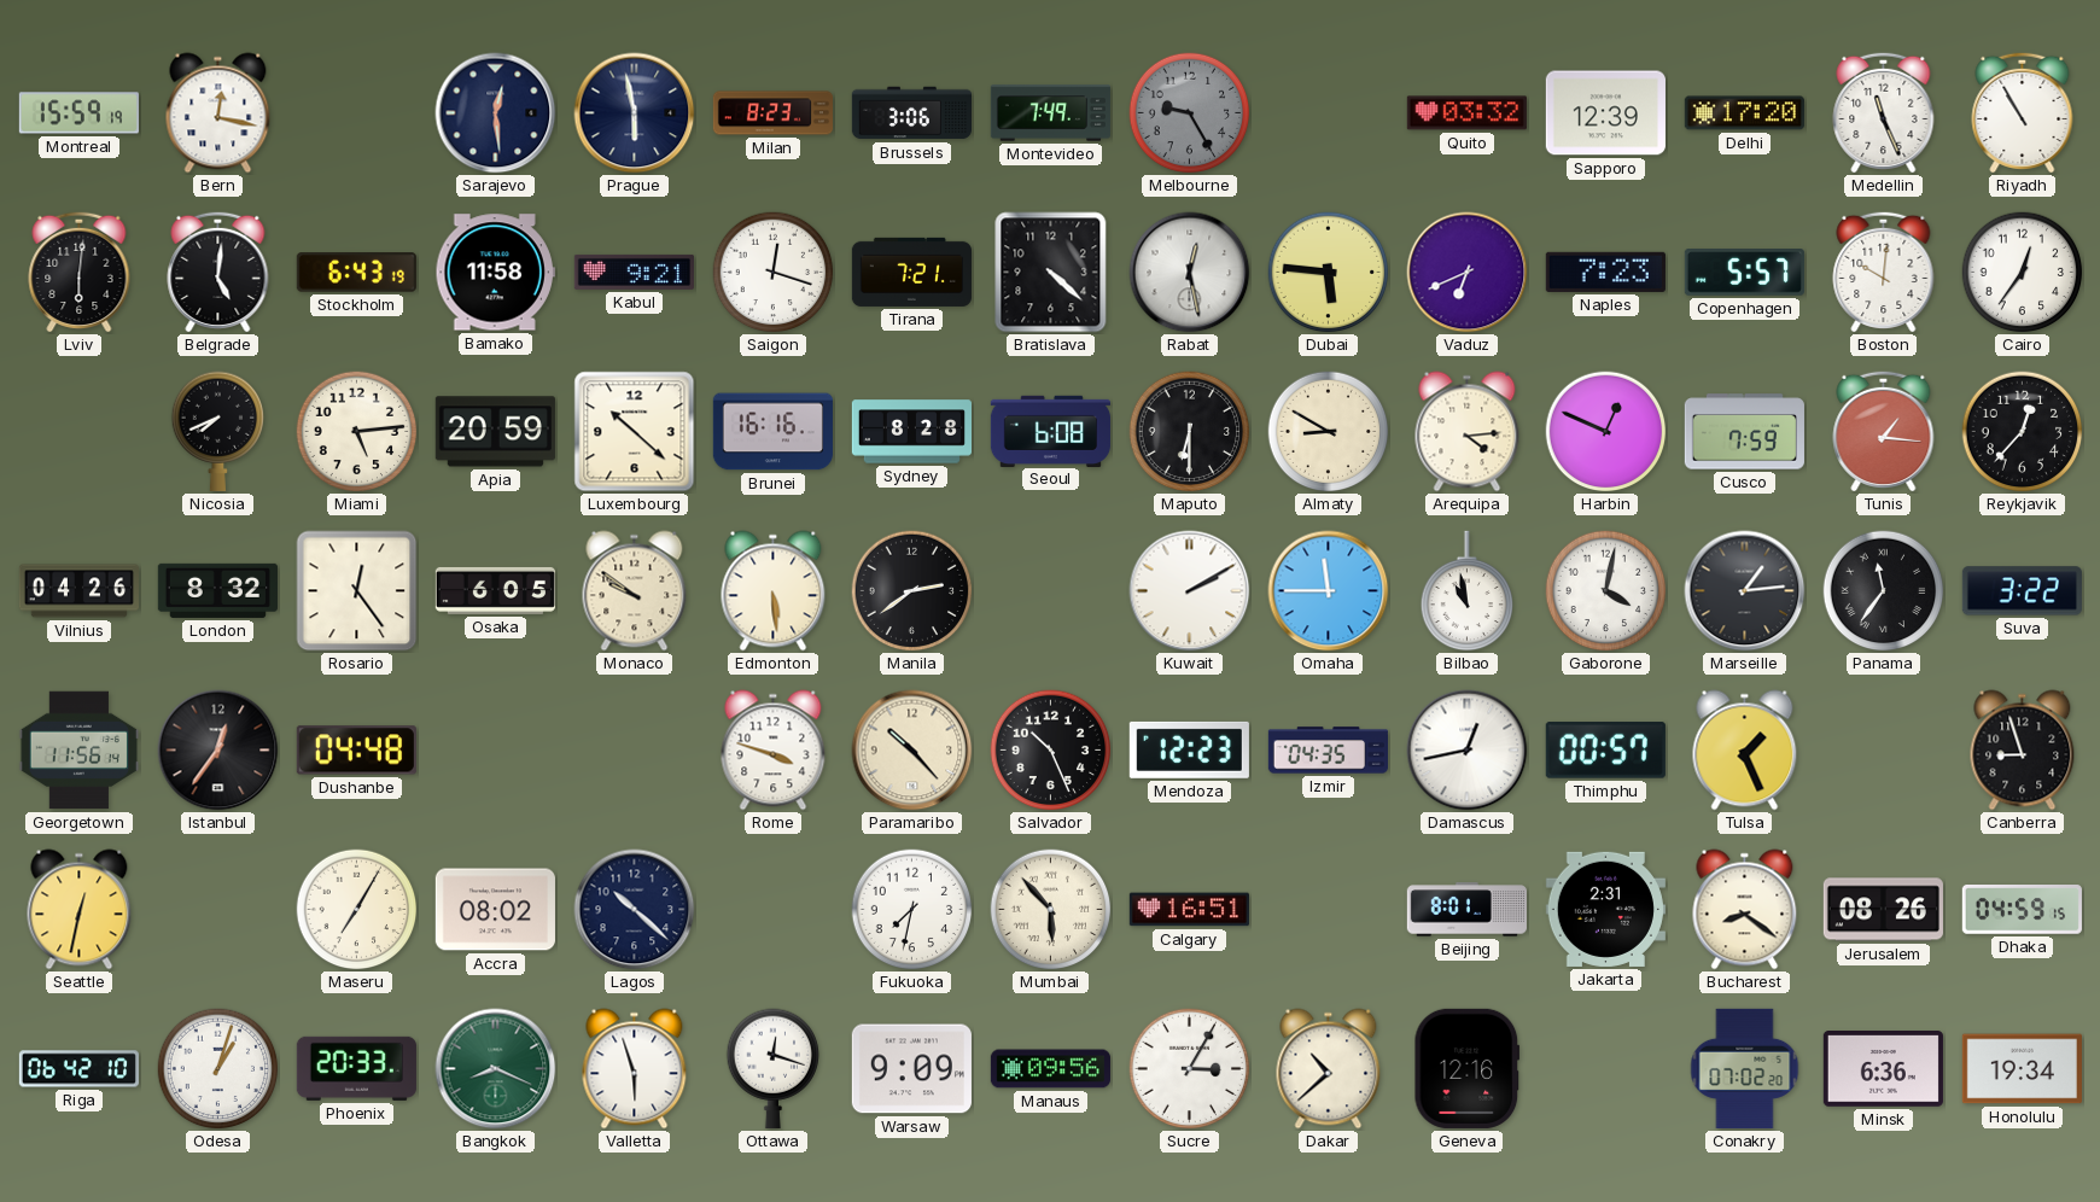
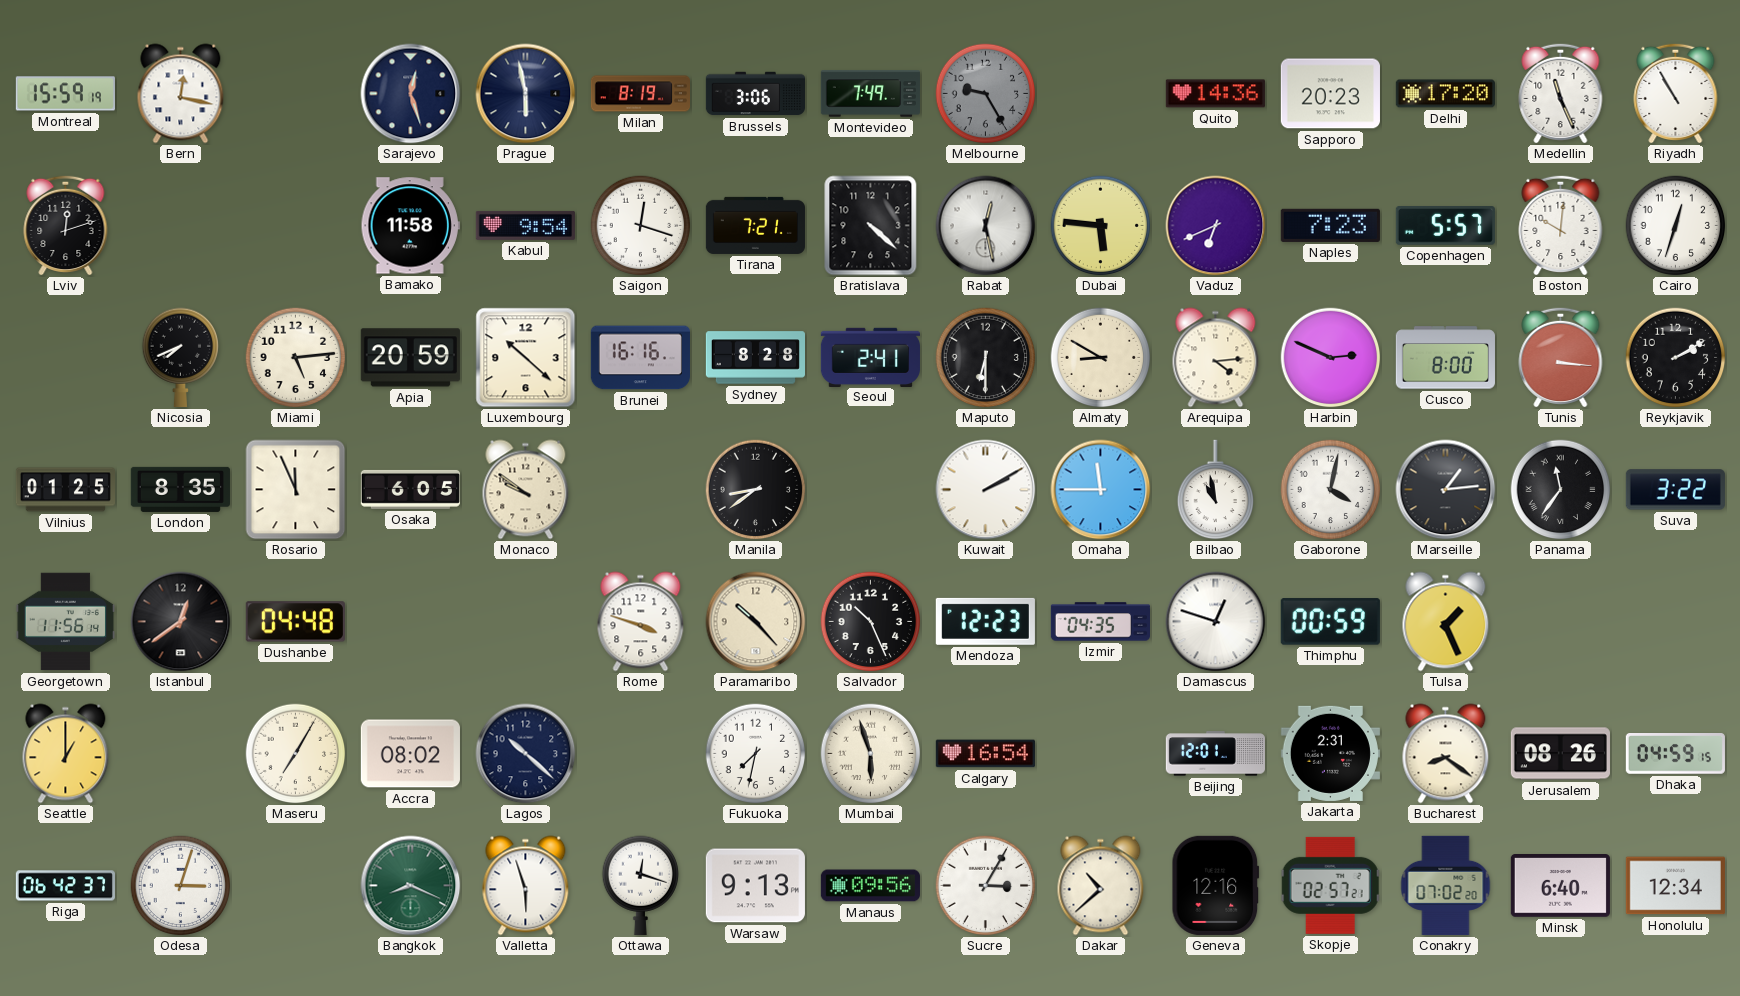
Sarajevo: 12:29 -> 12:27 (411, 94)
Milan: 8:23 -> 8:19 (640, 94)
Quito: 03:32 -> 14:36 (1215, 94)
Sapporo: 12:39 -> 20:23 (1330, 94)
Lviv: 6:01 -> 12:12 (66, 225)
Belgrade: 5:01 -> none (218, 272)
Stockholm: 6:43 -> none (356, 273)
Kabul: 9:21 -> 9:54 (525, 225)
Cairo: 12:36 -> 12:33 (1676, 226)
Seoul: 6:08 -> 2:41 (870, 357)
Harbin: 12:49 -> 2:49 (1331, 358)
Cusco: 7:59 -> 8:00 (1445, 358)
Tunis: 1:16 -> 3:16 (1561, 357)
Reykjavik: 12:37 -> 2:10 (1676, 358)
Vilnius: 04:26 -> 01:25 (65, 490)
London: 8:32 -> 8:35 (180, 489)
Rosario: 12:24 -> 11:56 (296, 490)
Edmonton: 5:29 -> none (774, 591)
Manila: 2:39 -> 8:39 (756, 490)
Istanbul: 12:36 -> 12:39 (181, 622)
Damascus: 12:43 -> 12:48 (1216, 622)
Thimphu: 00:57 -> 00:59 (1330, 622)
Canberra: 8:57 -> none (2023, 751)
Seattle: 12:32 -> 1:00 (66, 754)
Mumbai: 5:53 -> 5:57 (871, 754)
Calgary: 16:51 -> 16:54 (985, 754)
Beijing: 8:01 -> 12:01 (1215, 754)
Riga: 06:42:10 -> 06:42:37 (65, 886)
Odesa: 1:03 -> 3:03 (181, 886)
Phoenix: 20:33 -> none (356, 1068)
Warsaw: 9:09 -> 9:13 (755, 886)
Skopje: none -> 02:57 (1331, 885)
Minsk: 6:36 -> 6:40 (1560, 886)
Honolulu: 19:34 -> 12:34 (1675, 886)
